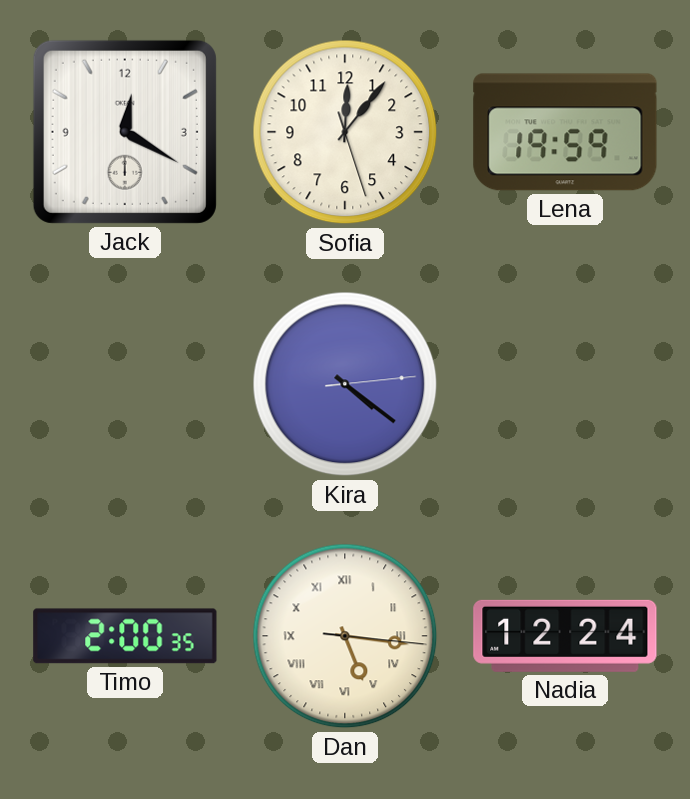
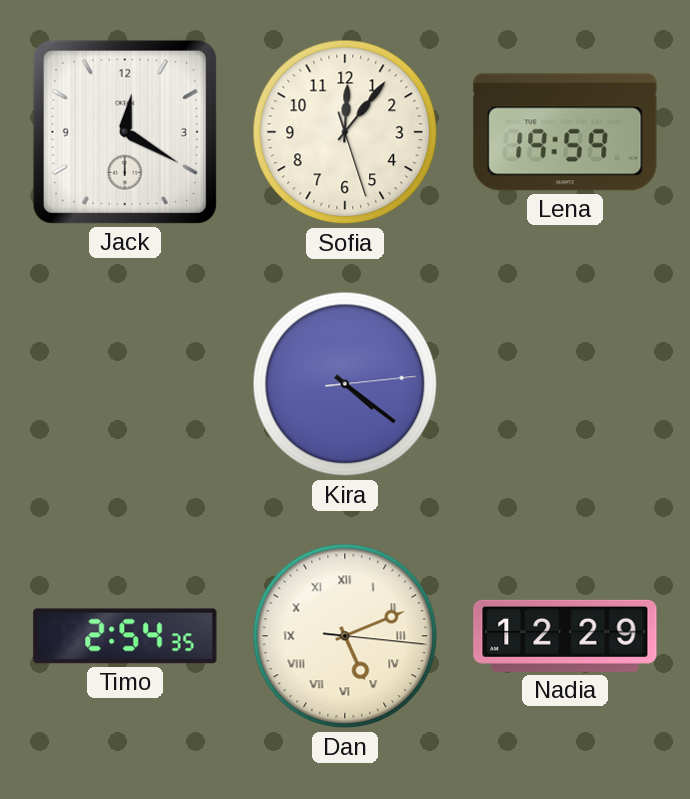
Timo: 2:00 -> 2:54 (125, 636)
Dan: 5:16 -> 5:11 (345, 636)
Nadia: 12:24 -> 12:29 (565, 636)
